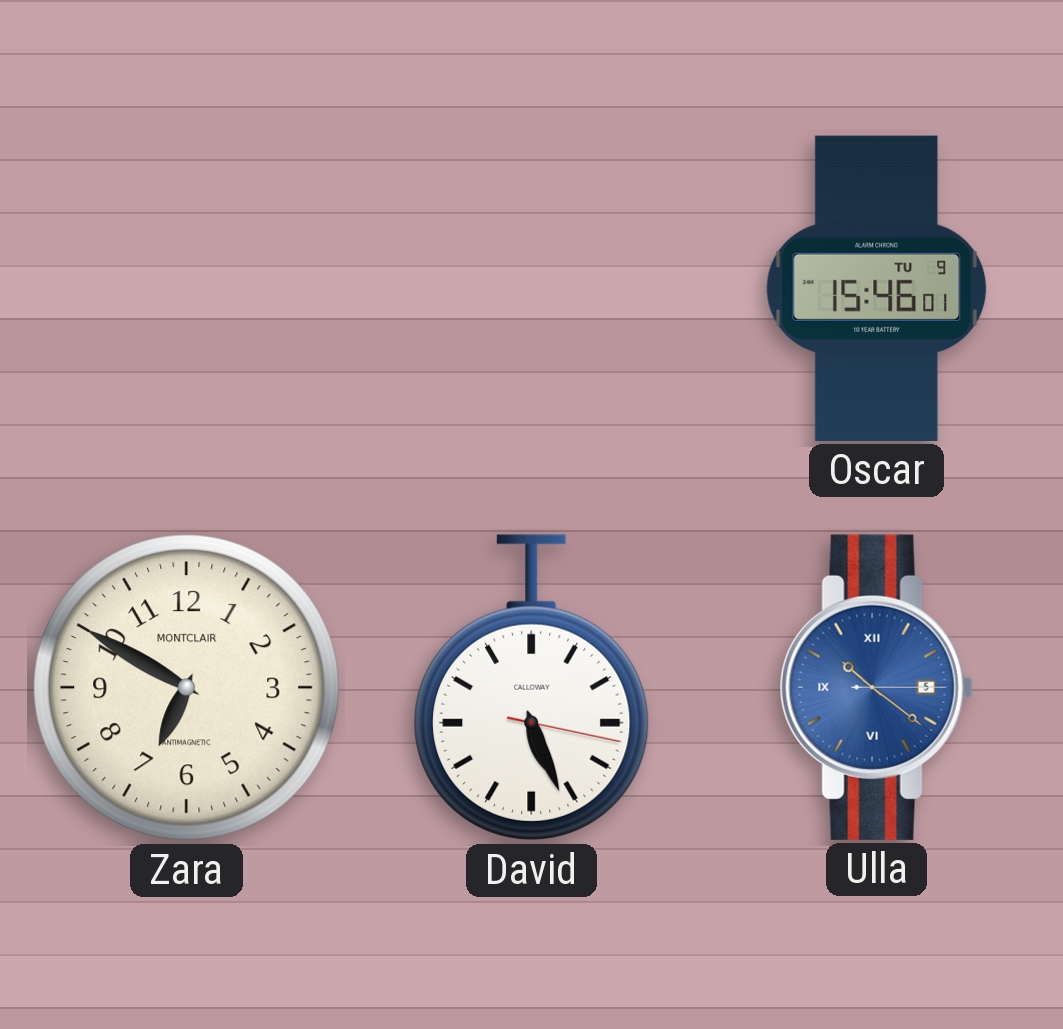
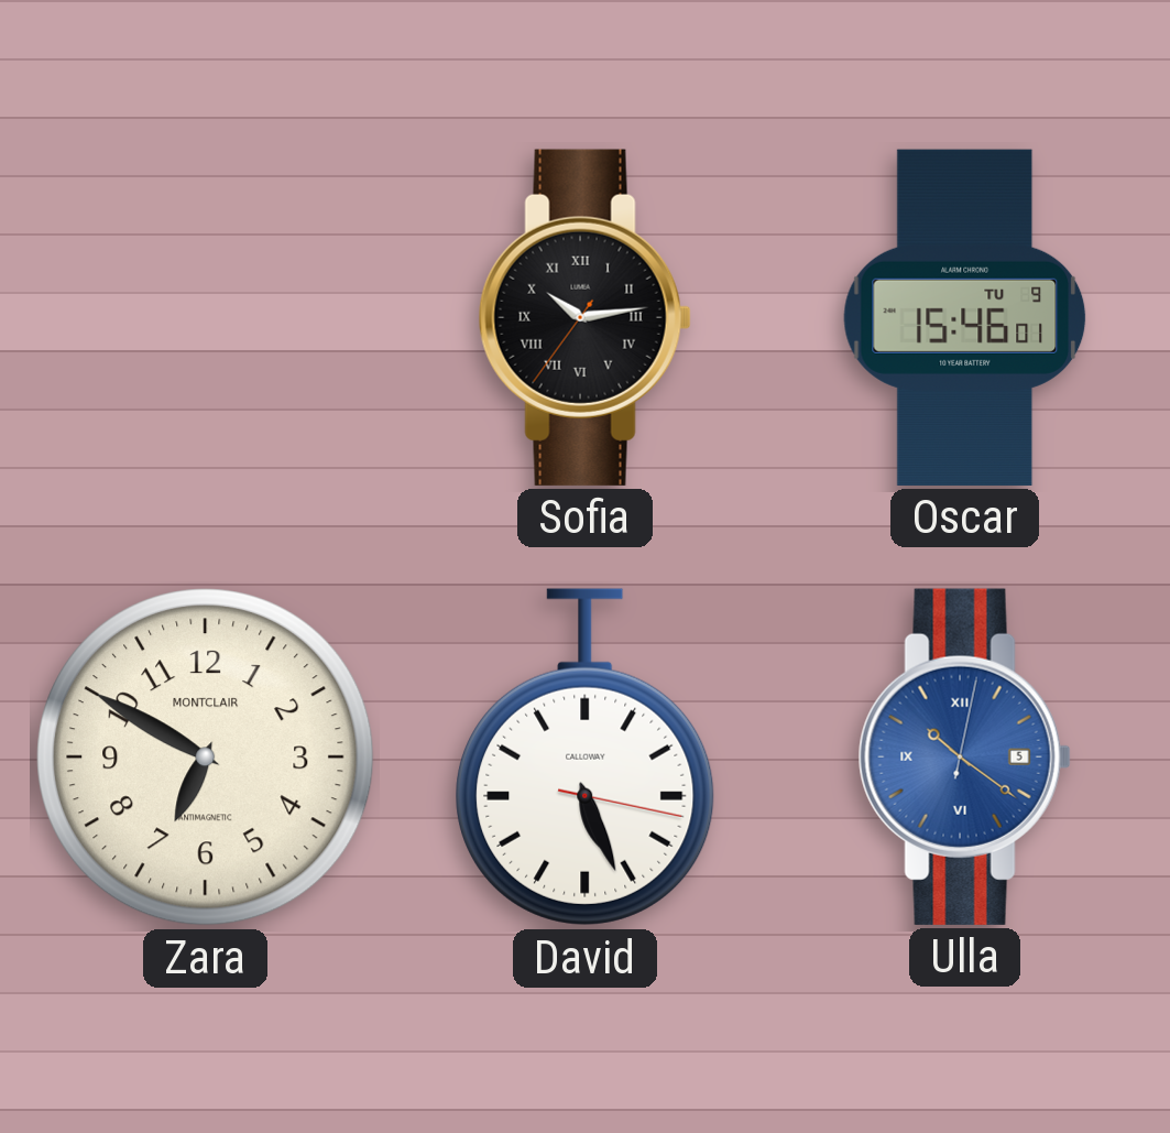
Sofia: none -> 10:13 (584, 317)
Ulla: 10:21:15 -> 10:21:02 (964, 756)
